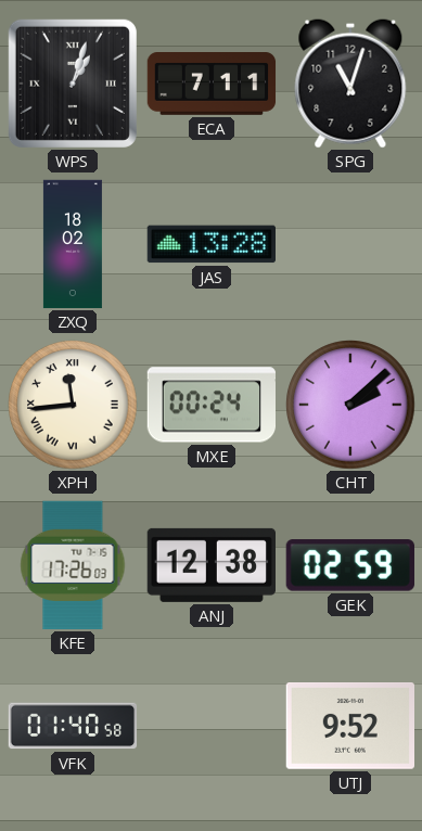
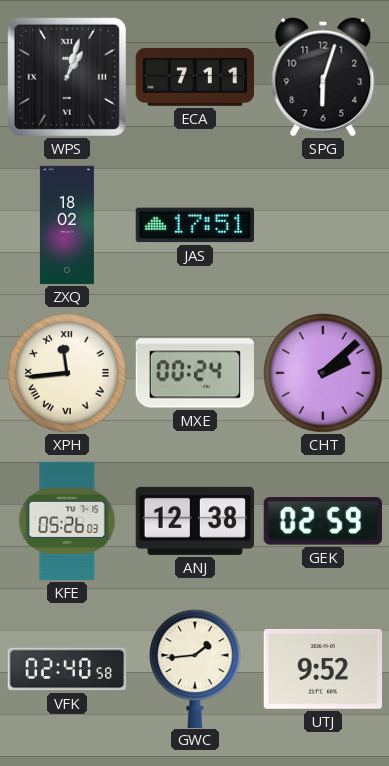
SPG: 11:03 -> 6:03 (323, 77)
JAS: 13:28 -> 17:51 (194, 225)
KFE: 17:26 -> 05:26 (67, 521)
VFK: 01:40 -> 02:40 (67, 669)
GWC: none -> 1:44 (196, 668)
